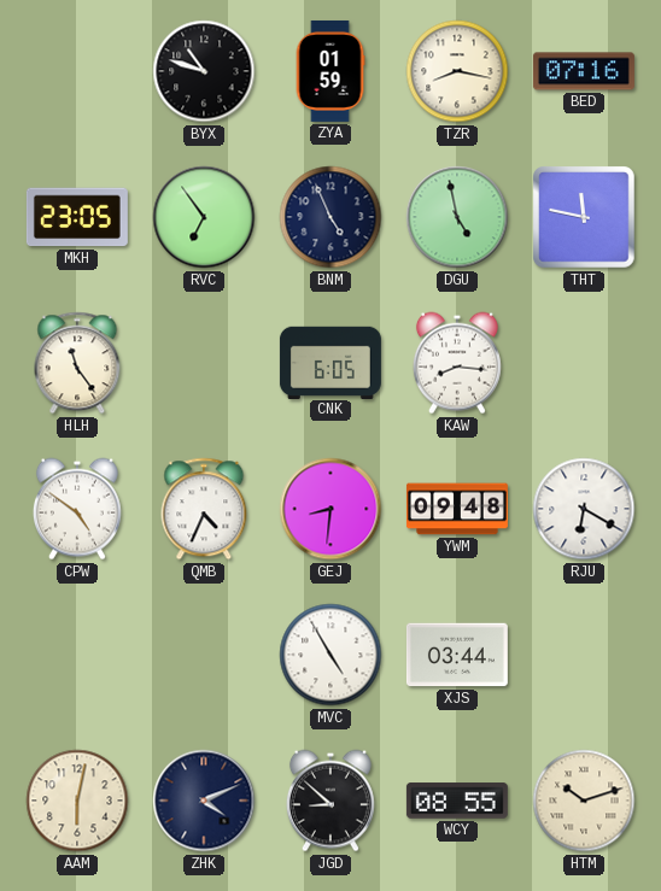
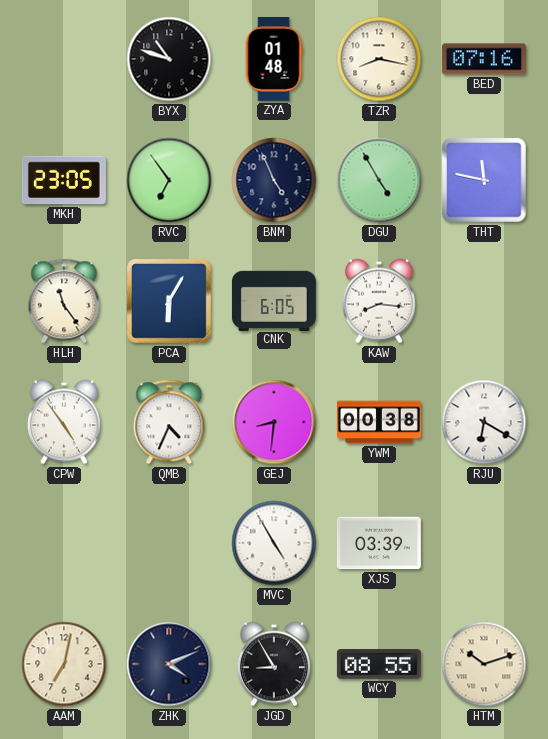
ZYA: 01:59 -> 01:48 (274, 59)
DGU: 4:58 -> 4:55 (379, 180)
PCA: none -> 6:05 (170, 302)
CPW: 4:51 -> 4:54 (64, 422)
YWM: 09:48 -> 00:38 (379, 422)
XJS: 03:44 -> 03:39 (379, 543)
AAM: 6:02 -> 7:02 (64, 664)
JGD: 8:52 -> 8:55 (274, 664)
